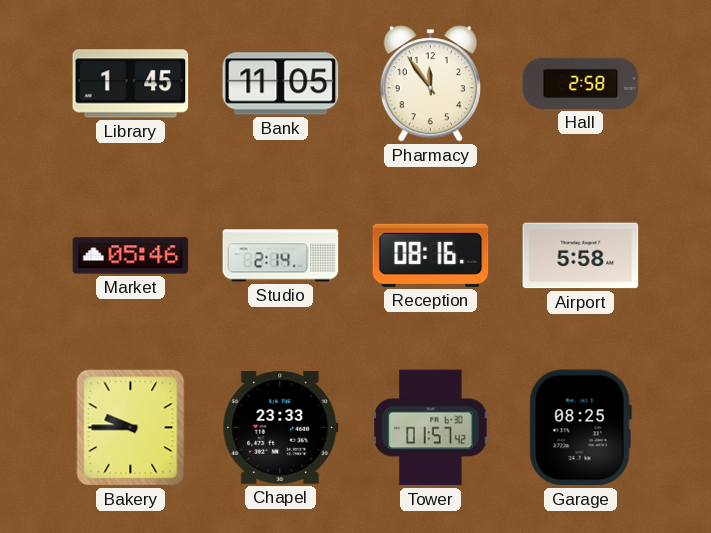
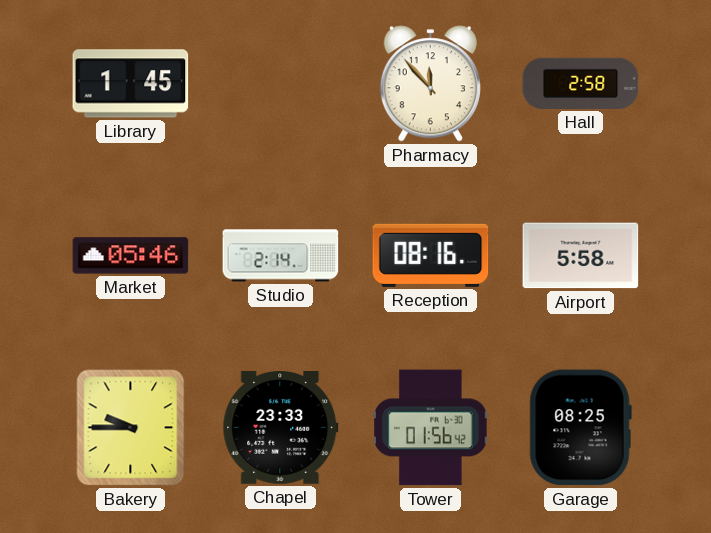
Bank: 11:05 -> none (281, 84)
Pharmacy: 11:54 -> 11:53 (430, 84)
Tower: 01:57 -> 01:56 (431, 428)
